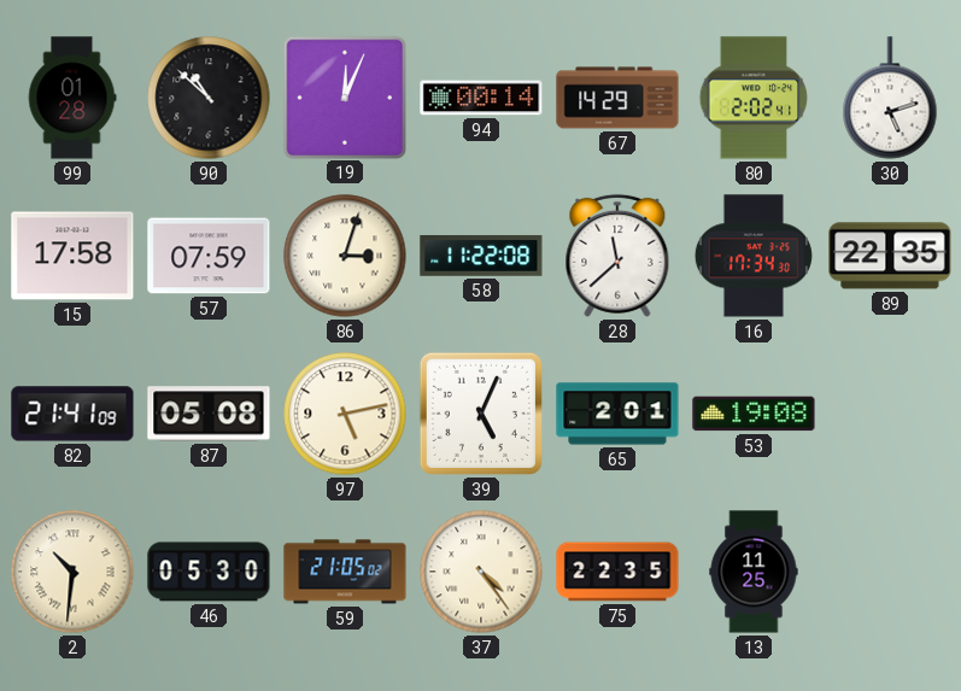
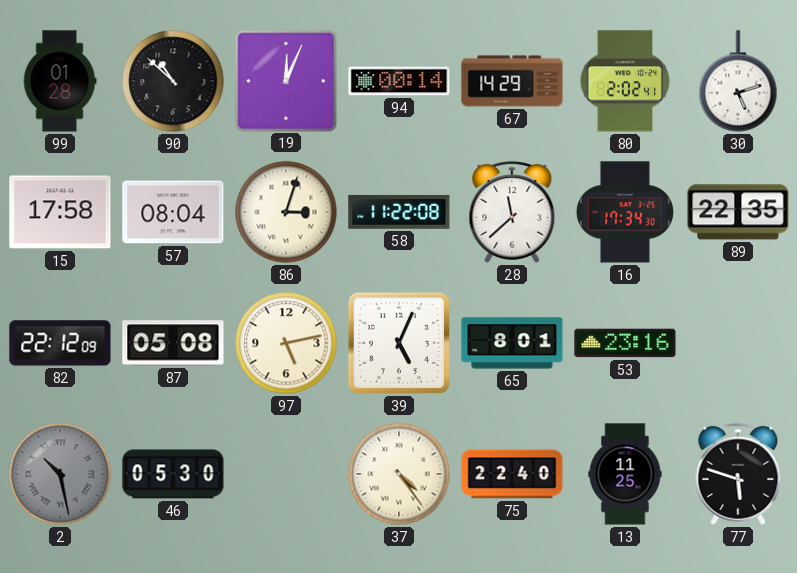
57: 07:59 -> 08:04 (173, 212)
82: 21:41 -> 22:12 (60, 343)
65: 2:01 -> 8:01 (512, 343)
53: 19:08 -> 23:16 (625, 343)
2: 10:31 -> 10:28 (60, 474)
2 dial: cream -> grey (60, 474)
59: 21:05 -> none (345, 572)
75: 22:35 -> 22:40 (512, 474)
77: none -> 5:48 (738, 474)
